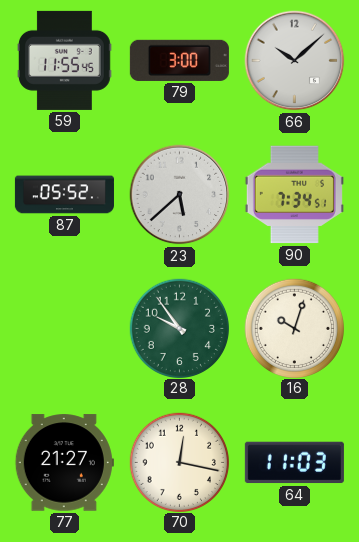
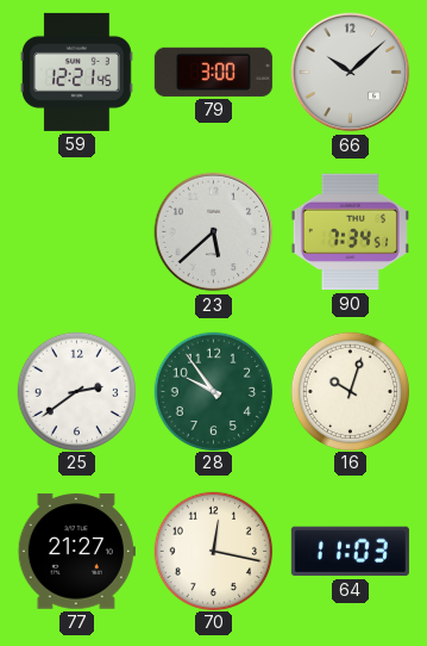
59: 11:55 -> 12:21 (77, 72)
87: 05:52 -> none (64, 195)
25: none -> 2:39 (76, 391)
